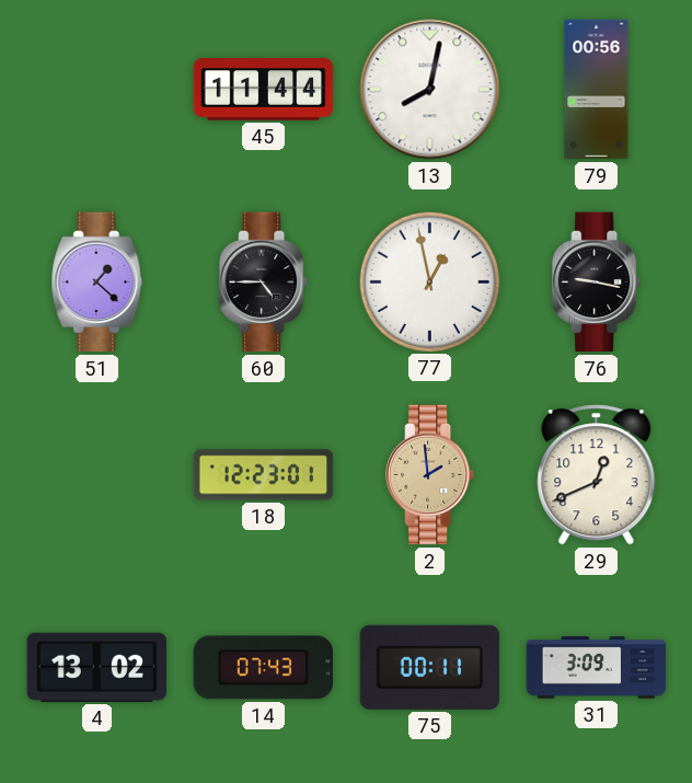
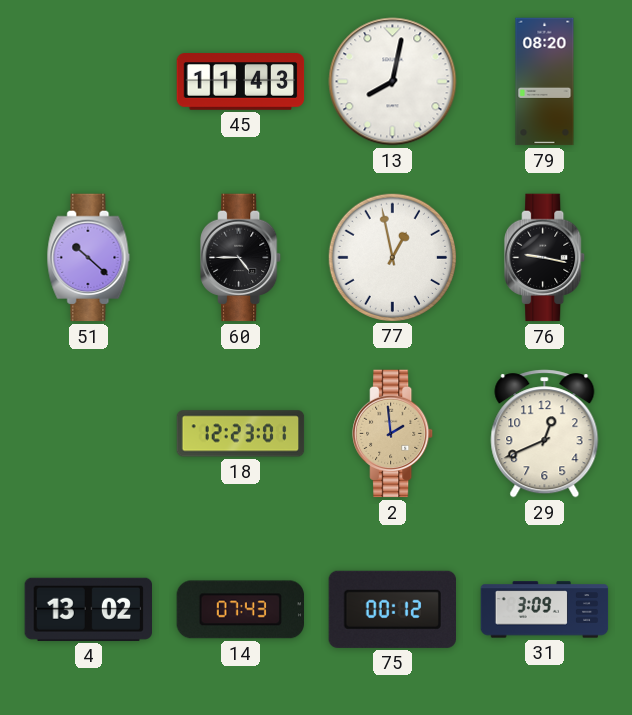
45: 11:44 -> 11:43 (241, 82)
79: 00:56 -> 08:20 (545, 82)
51: 1:22 -> 10:22 (89, 258)
75: 00:11 -> 00:12 (392, 609)
